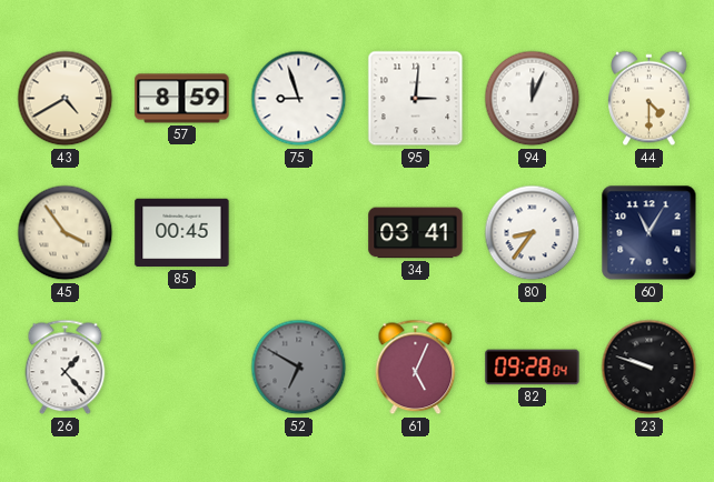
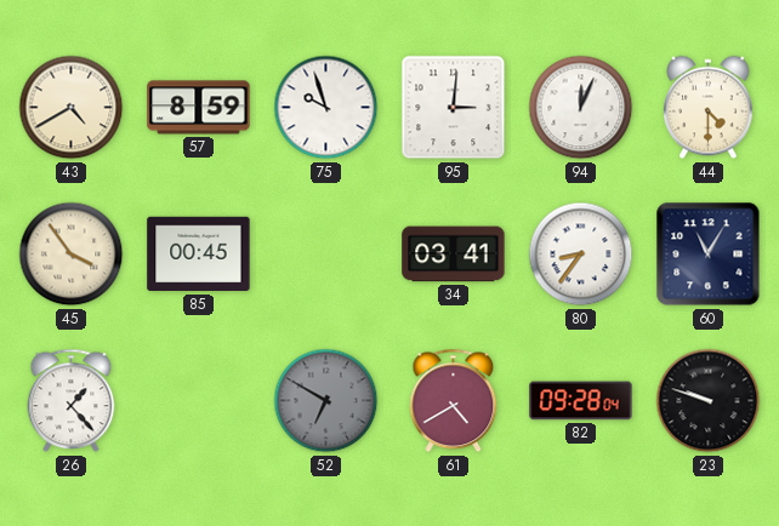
75: 8:57 -> 9:57 (326, 108)
61: 5:04 -> 4:40 (454, 401)
